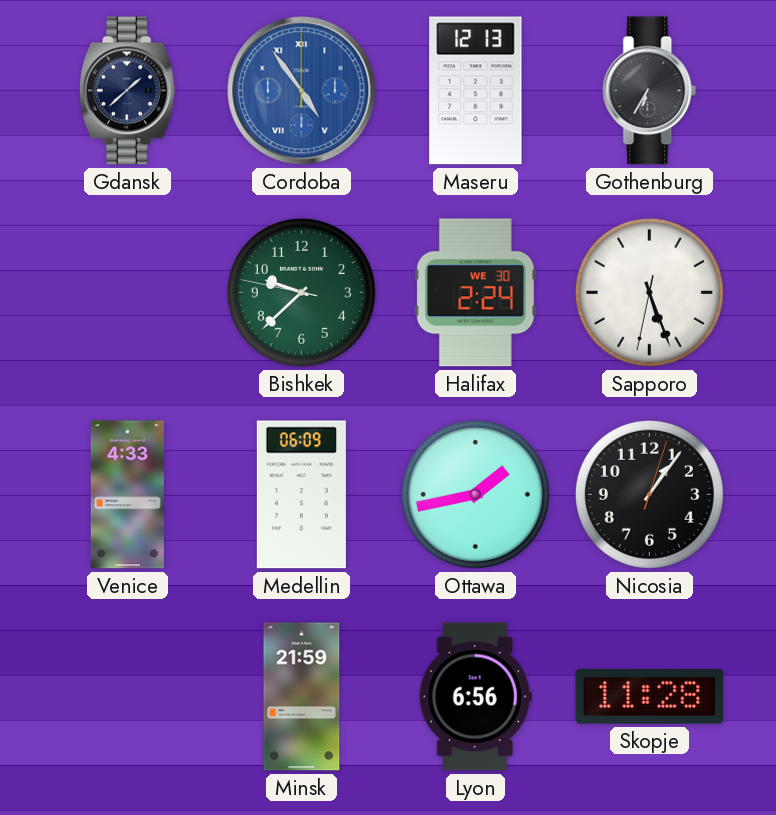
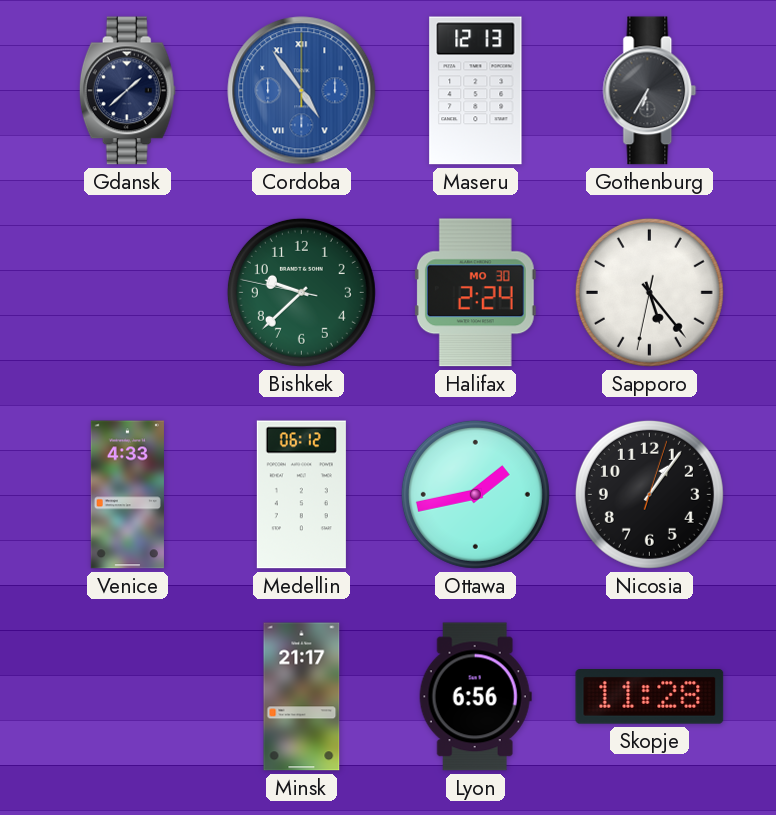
Halifax date: WE 30 -> MO 30 (475, 293)
Sapporo: 5:26 -> 5:23 (649, 292)
Medellin: 06:09 -> 06:12 (301, 495)
Minsk: 21:59 -> 21:17 (302, 697)
